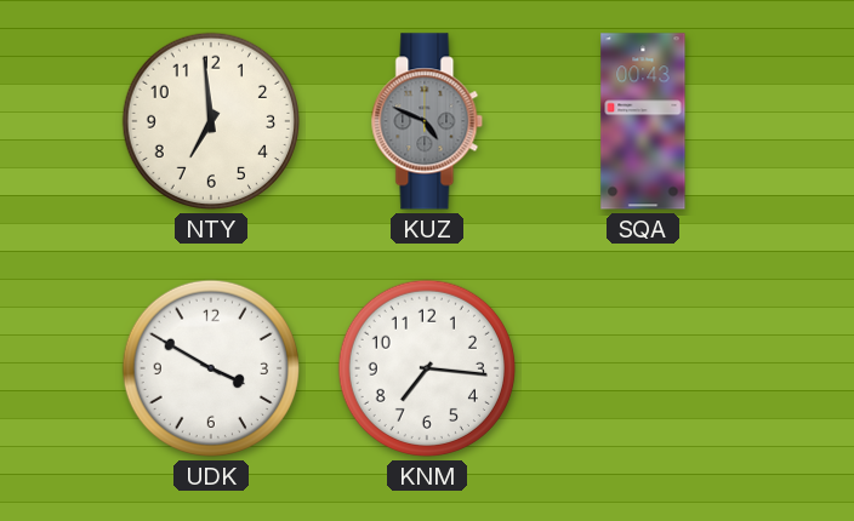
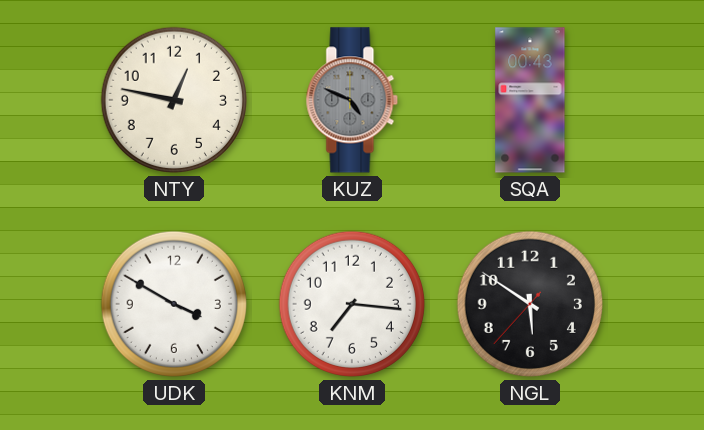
NTY: 6:59 -> 12:47 (174, 100)
NGL: none -> 5:50 (530, 304)
